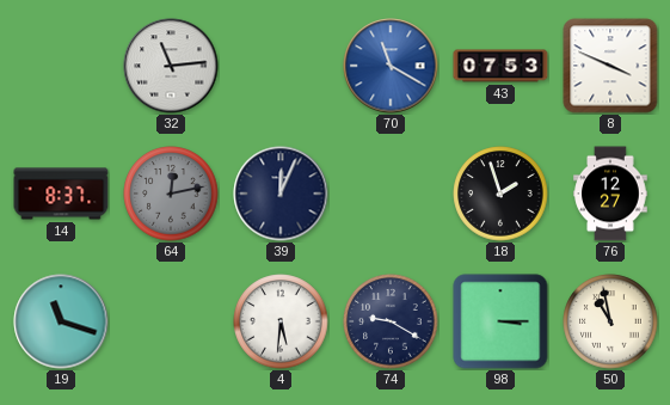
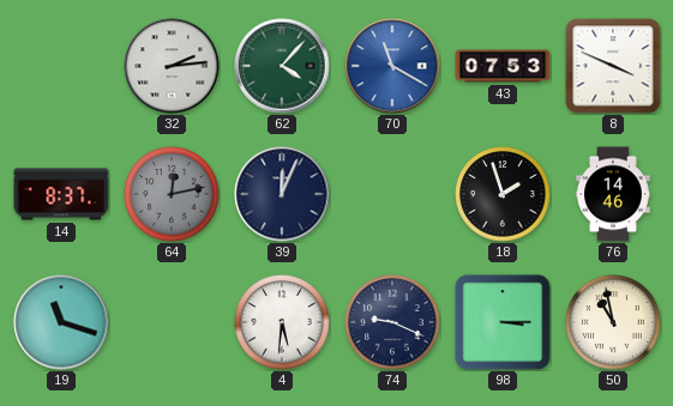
32: 11:14 -> 2:14 (172, 66)
62: none -> 4:07 (282, 66)
76: 12:27 -> 14:46 (613, 194)
74: 9:20 -> 9:19 (392, 322)
